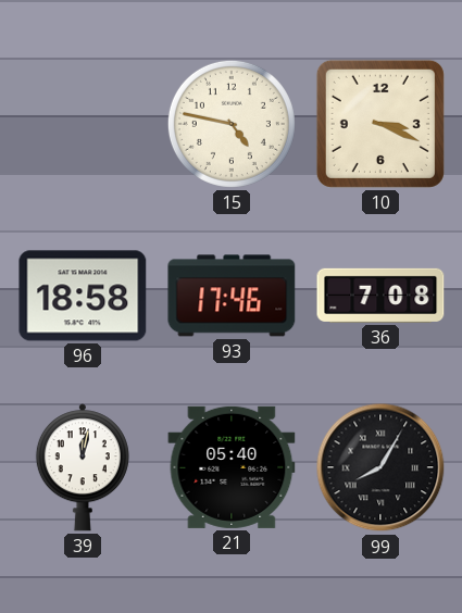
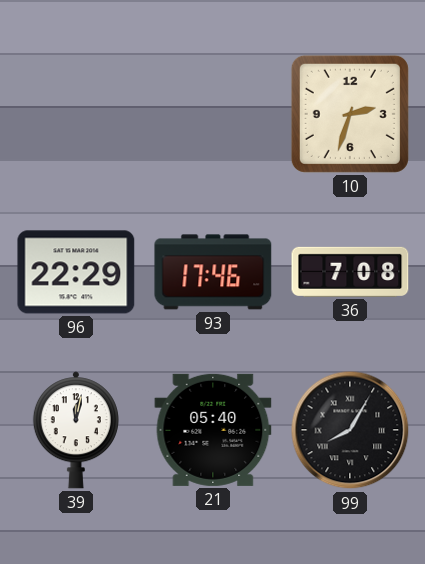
15: 4:47 -> none (232, 124)
10: 3:19 -> 2:33 (350, 114)
96: 18:58 -> 22:29 (76, 272)
